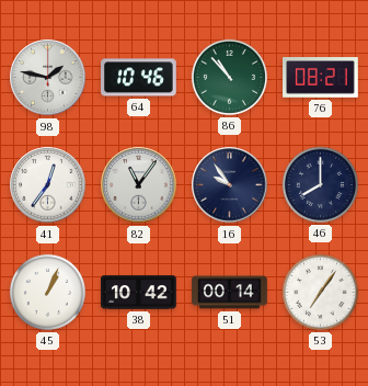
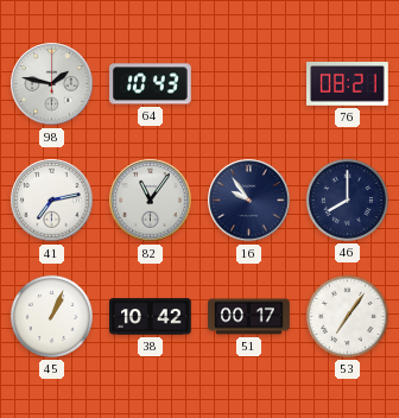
64: 10:46 -> 10:43 (151, 84)
86: 10:53 -> none (229, 77)
41: 12:36 -> 7:13 (52, 201)
51: 00:14 -> 00:17 (249, 317)
